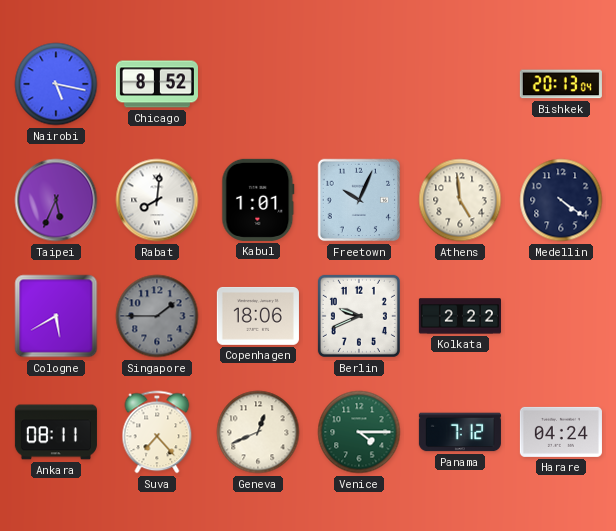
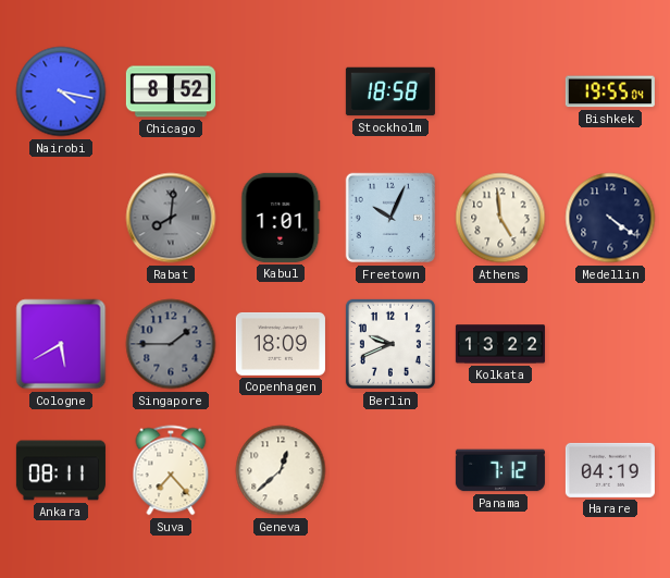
Nairobi: 5:17 -> 4:17 (61, 91)
Stockholm: none -> 18:58 (390, 91)
Bishkek: 20:13 -> 19:55 (610, 91)
Taipei: 5:34 -> none (56, 200)
Rabat dial: white -> grey (171, 218)
Copenhagen: 18:06 -> 18:09 (281, 344)
Kolkata: 2:22 -> 13:22 (500, 344)
Geneva: 12:41 -> 12:38 (281, 470)
Venice: 4:15 -> none (359, 432)
Harare: 04:24 -> 04:19 (610, 470)
